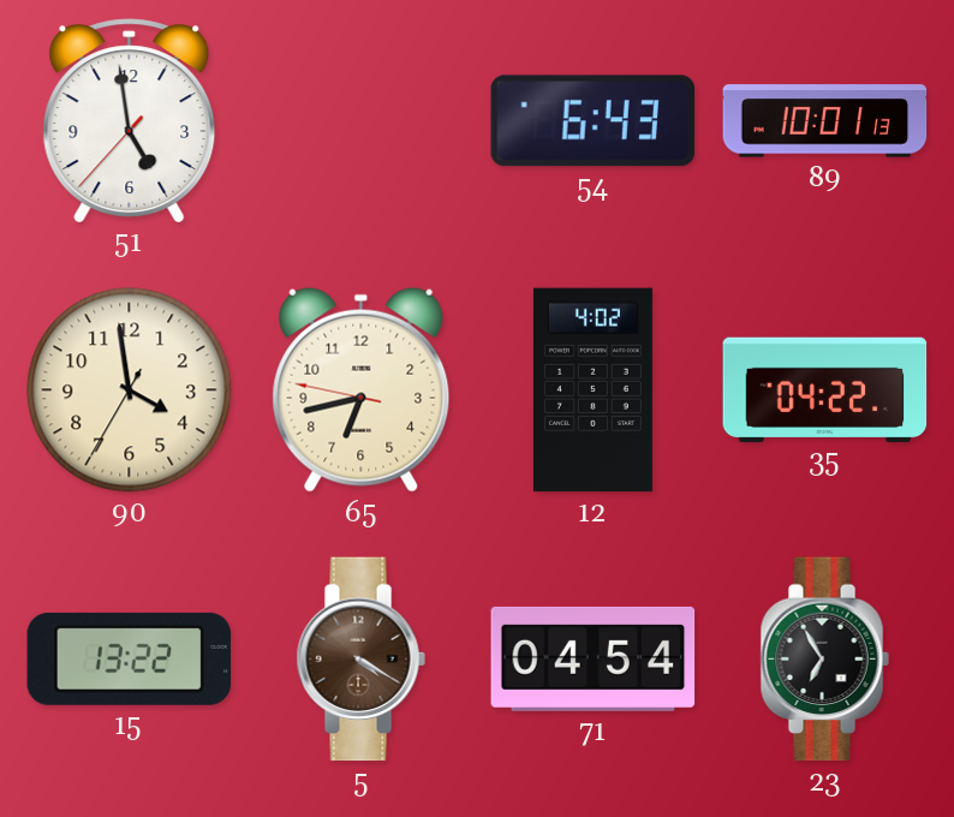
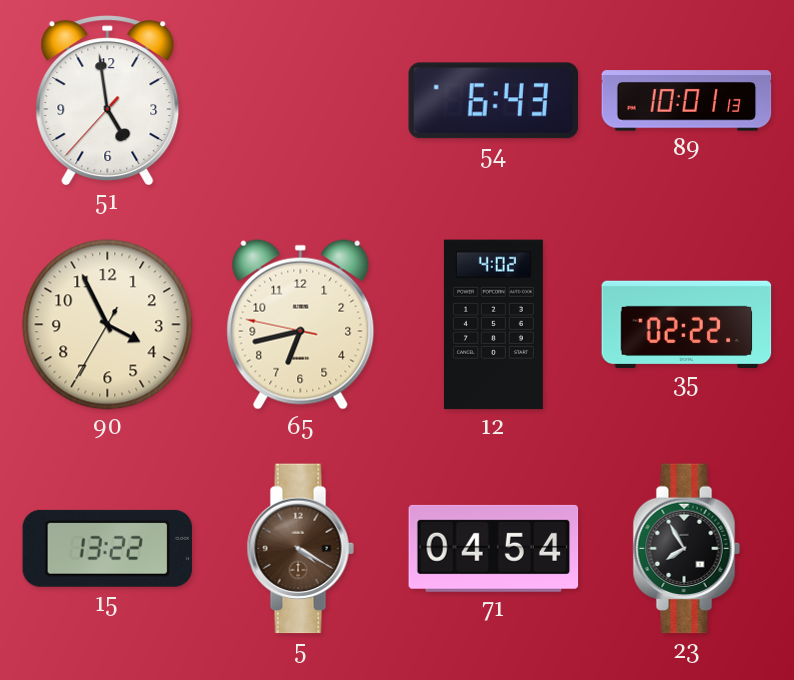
90: 3:58 -> 3:55 (108, 325)
35: 04:22 -> 02:22 (687, 324)
23: 6:55 -> 7:55 (686, 549)
